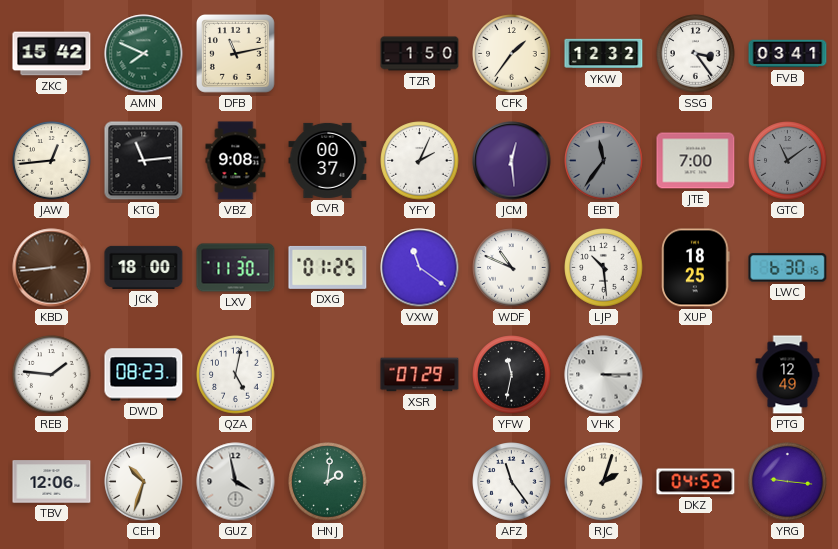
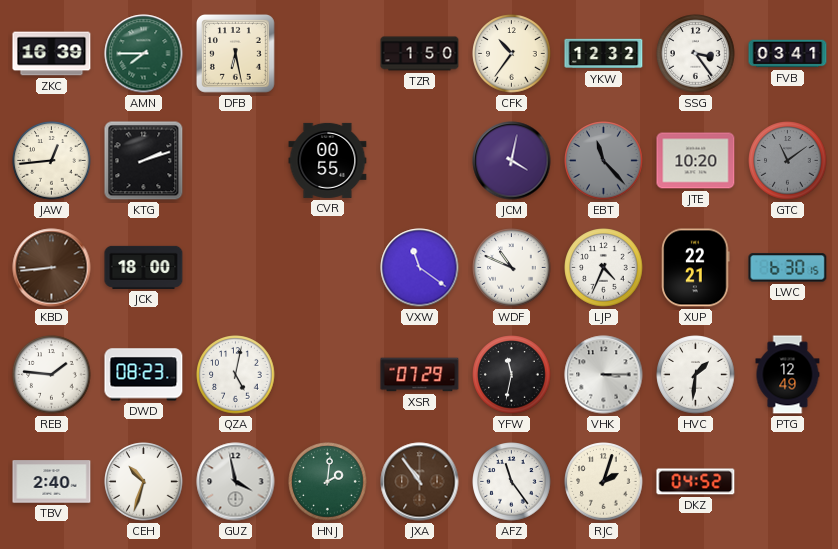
ZKC: 15:42 -> 16:39 (52, 54)
AMN: 7:49 -> 7:45 (144, 54)
DFB: 11:13 -> 6:28 (236, 54)
CFK: 1:36 -> 10:36 (512, 54)
KTG: 11:14 -> 2:12 (144, 161)
VBZ: 9:08 -> none (236, 161)
CVR: 00:37 -> 00:55 (328, 160)
YFY: 2:04 -> none (420, 161)
JCM: 12:29 -> 4:02 (512, 161)
EBT: 11:36 -> 11:23 (604, 161)
JTE: 7:00 -> 10:20 (696, 161)
LXV: 11:30 -> none (236, 268)
DXG: 01:25 -> none (328, 267)
LJP: 10:29 -> 4:34 (604, 268)
XUP: 18:25 -> 22:21 (696, 268)
HVC: none -> 1:31 (696, 375)
TBV: 12:06 -> 2:40 (52, 482)
JXA: none -> 10:54 (420, 482)
YRG: 9:16 -> none (788, 482)
